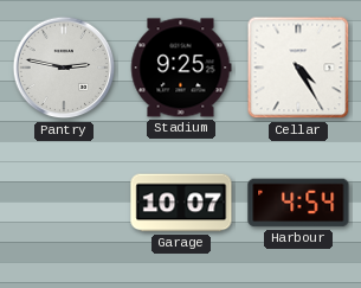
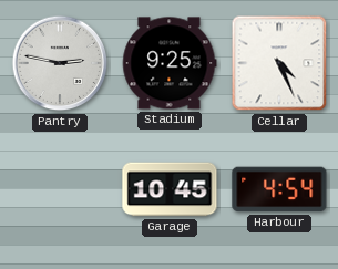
Cellar: 4:25 -> 4:26 (279, 63)
Garage: 10:07 -> 10:45 (170, 189)
